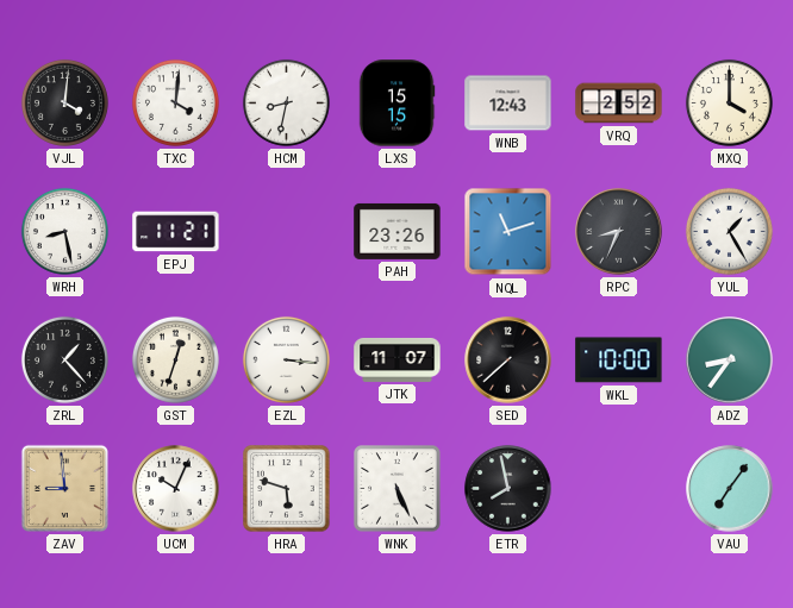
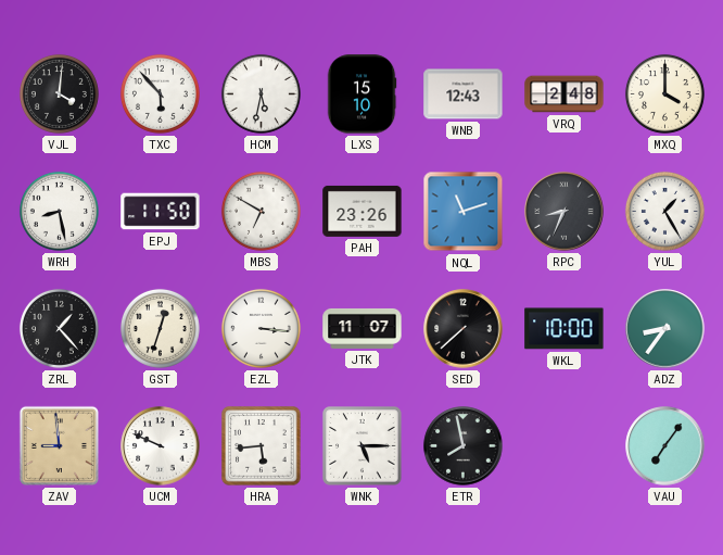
TXC: 4:01 -> 5:53 (160, 93)
HCM: 8:32 -> 5:32 (261, 93)
LXS: 15:15 -> 15:10 (361, 94)
VRQ: 2:52 -> 2:48 (565, 94)
EPJ: 11:21 -> 11:50 (161, 212)
MBS: none -> 6:50 (261, 211)
UCM: 10:04 -> 9:49 (161, 446)
HRA: 5:48 -> 5:44 (262, 446)
WNK: 5:26 -> 5:15 (363, 446)
